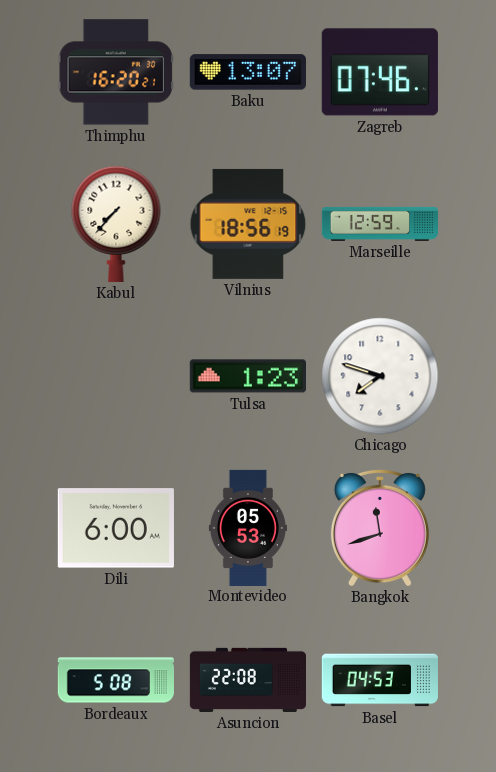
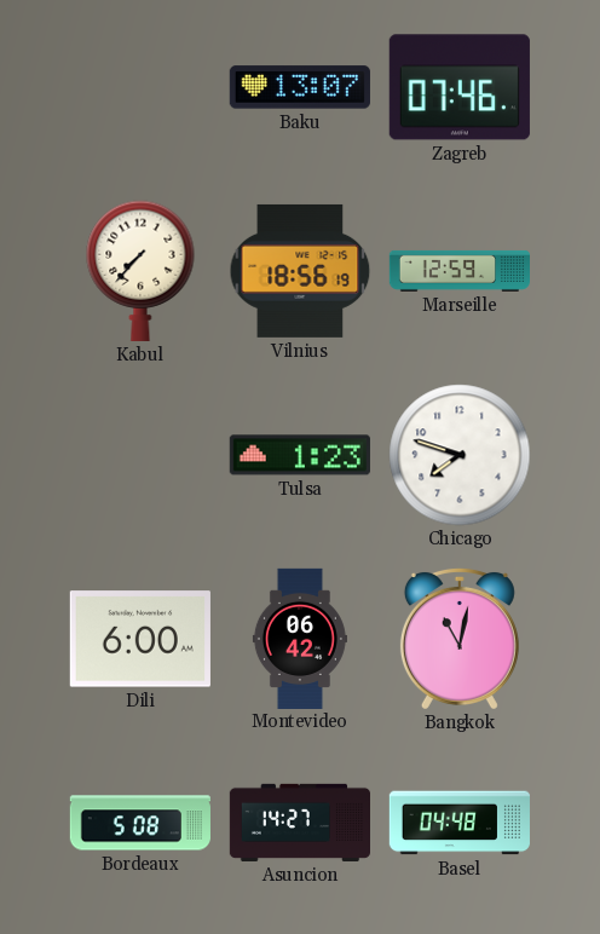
Thimphu: 16:20 -> none (116, 72)
Montevideo: 05:53 -> 06:42 (300, 638)
Bangkok: 11:42 -> 11:02 (460, 638)
Asuncion: 22:08 -> 14:27 (299, 823)
Basel: 04:53 -> 04:48 (460, 823)
